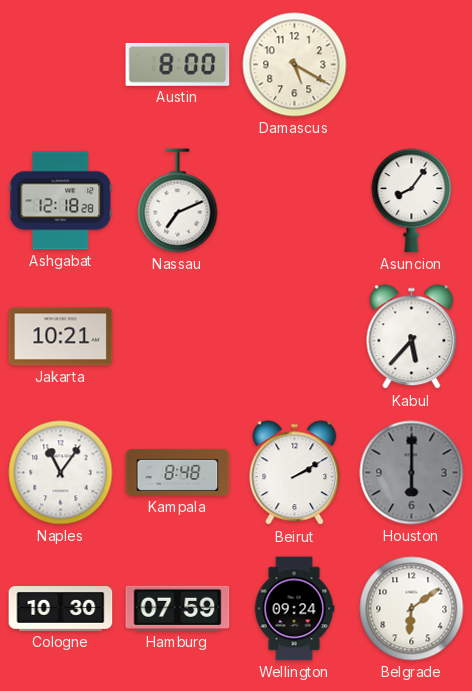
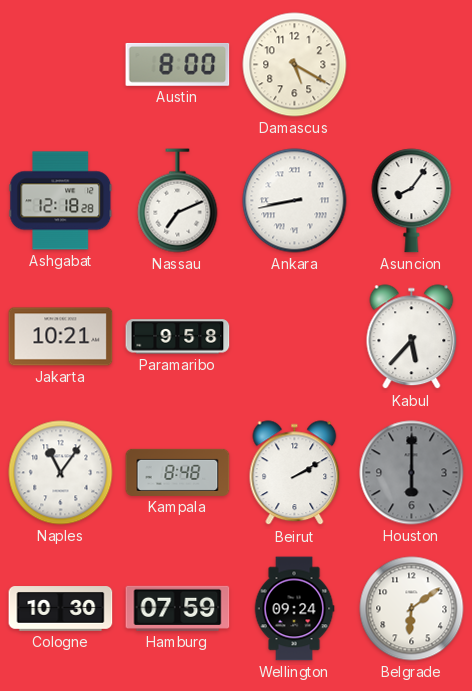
Ankara: none -> 8:43 (295, 201)
Paramaribo: none -> 9:58 (178, 337)
